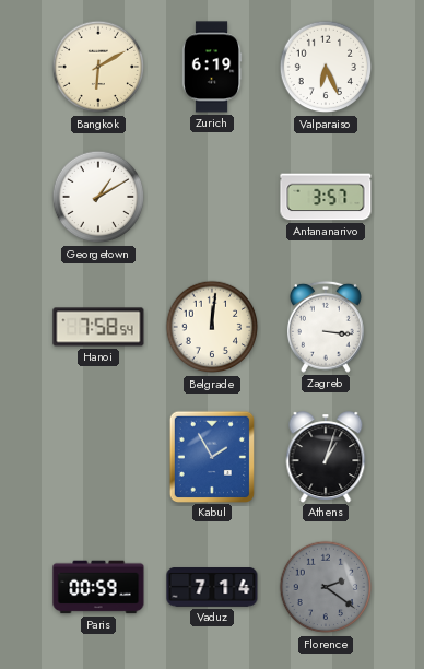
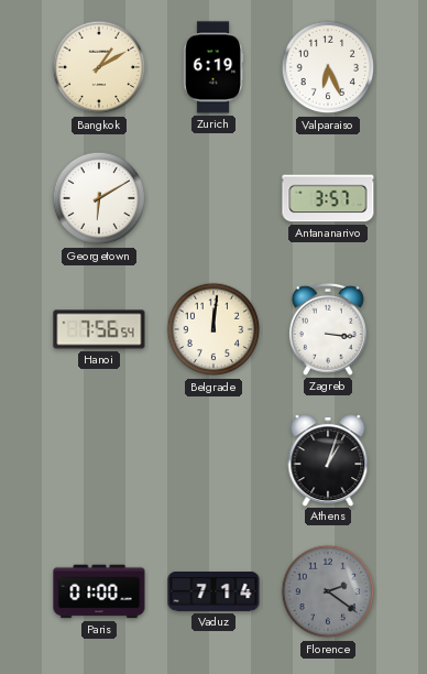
Bangkok: 6:10 -> 1:10 (99, 67)
Georgetown: 1:10 -> 6:10 (99, 198)
Hanoi: 7:58 -> 7:56 (99, 329)
Kabul: 1:55 -> none (211, 456)
Paris: 00:59 -> 01:00 (99, 591)
